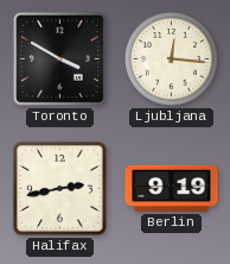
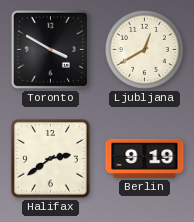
Ljubljana: 12:16 -> 12:40 (144, 49)
Halifax: 2:43 -> 2:39 (51, 159)
